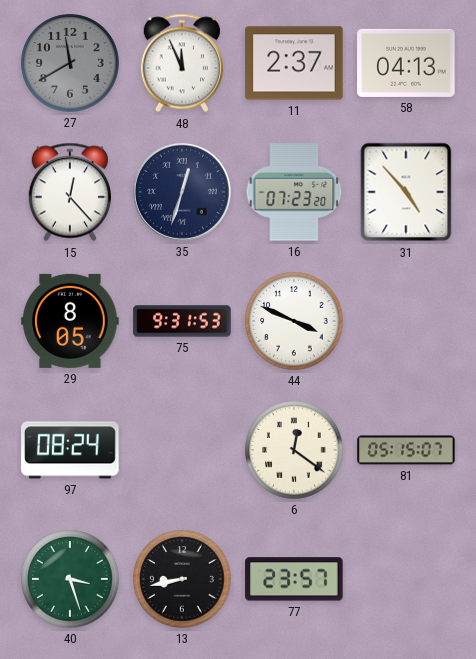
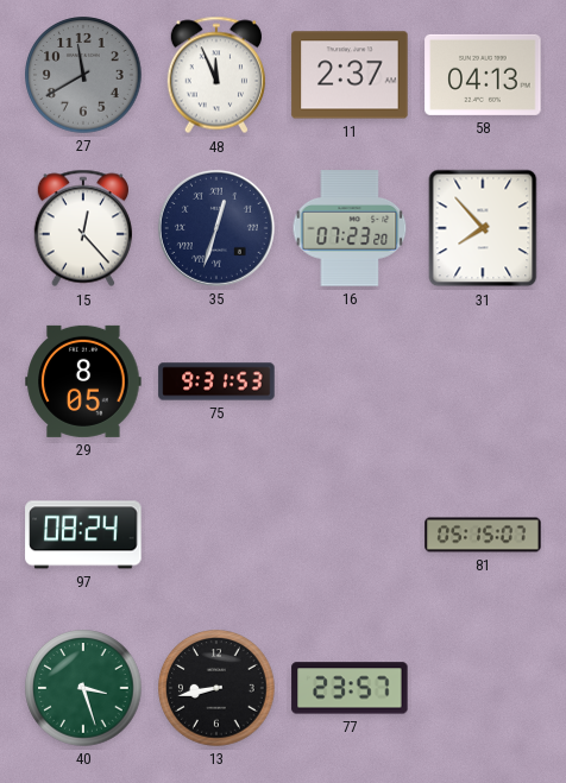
31: 4:53 -> 7:53 (483, 228)
44: 3:49 -> none (294, 321)
6: 12:21 -> none (294, 450)
